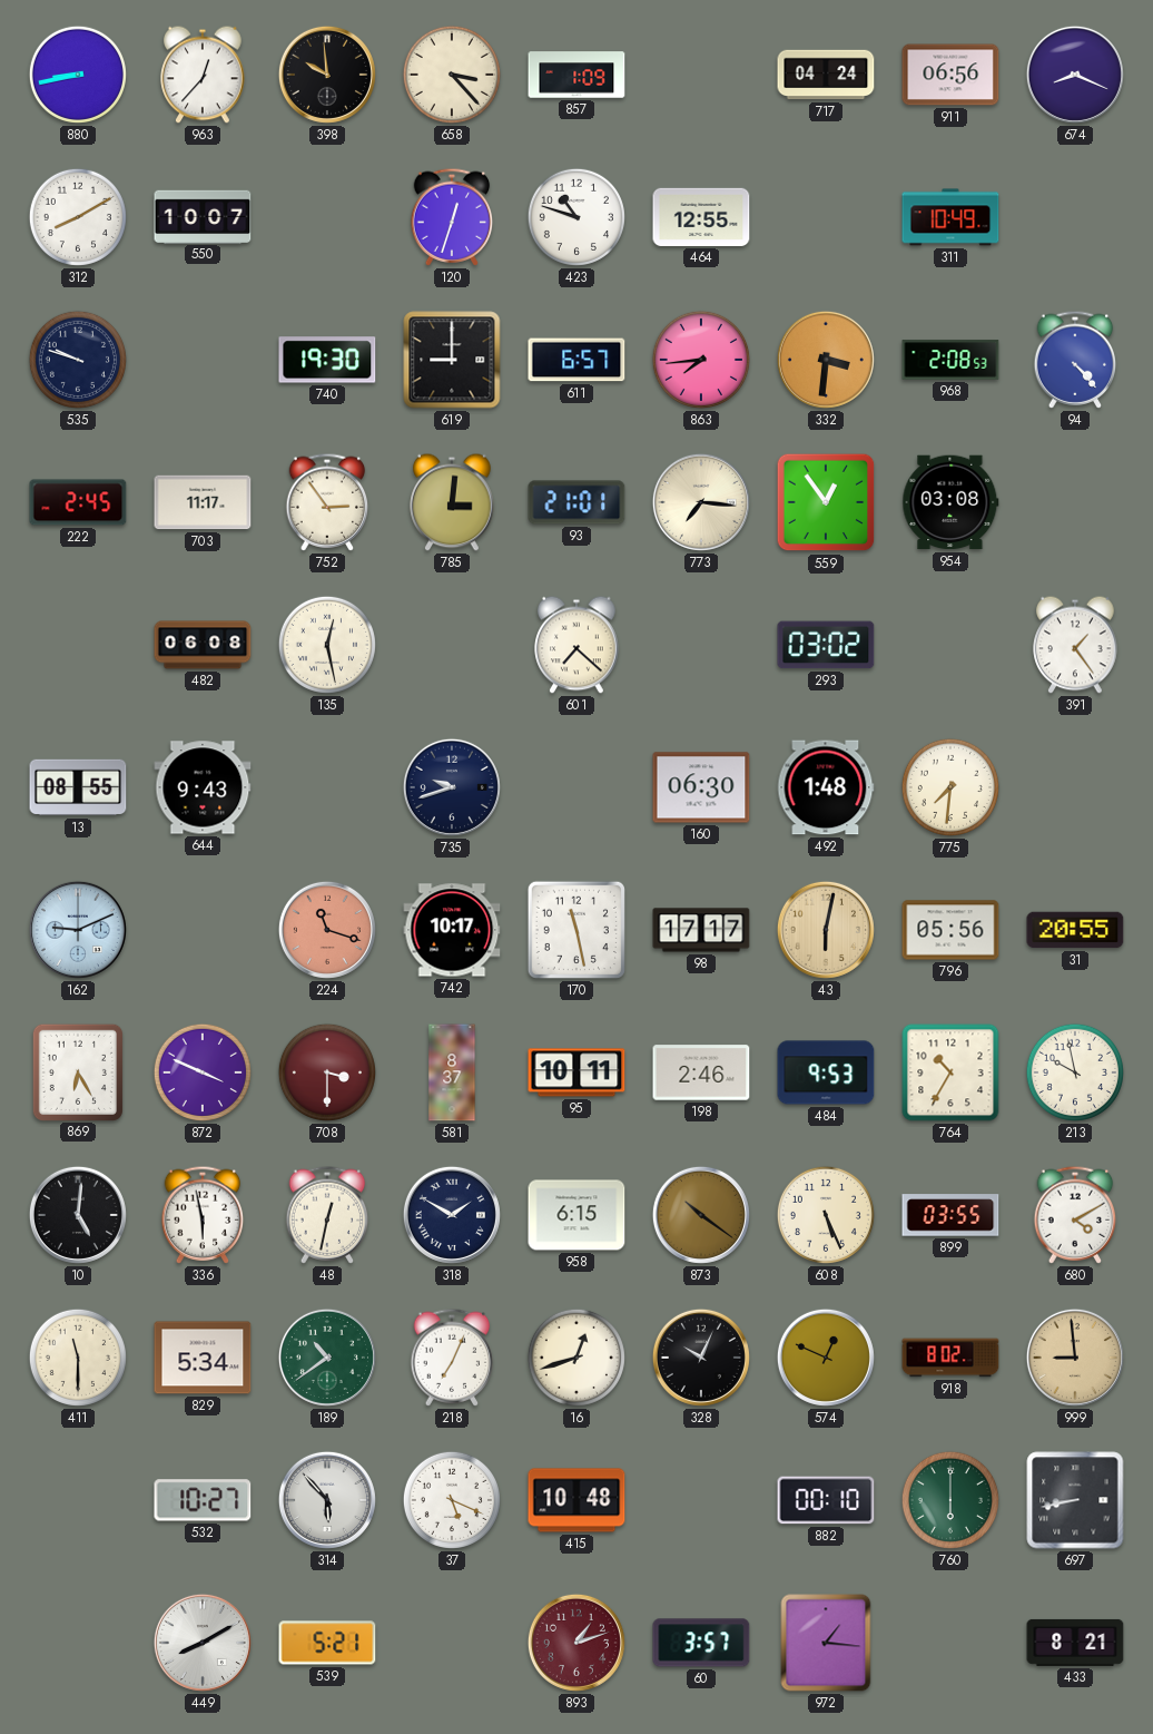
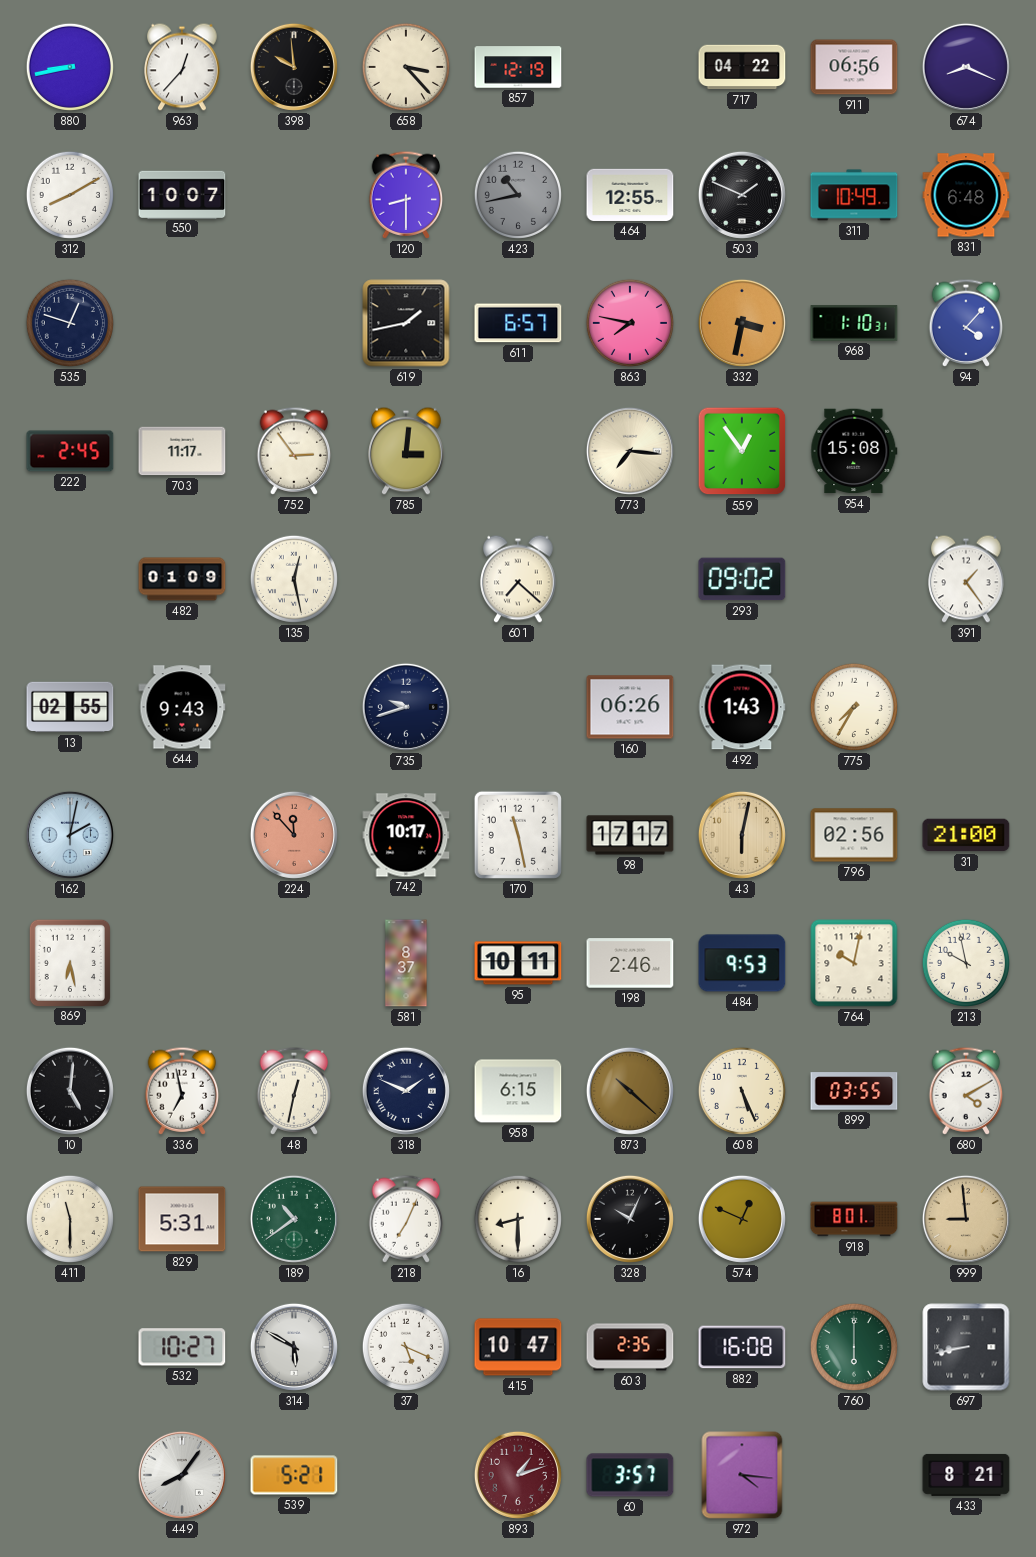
857: 1:09 -> 12:19 (518, 67)
717: 04:24 -> 04:22 (742, 67)
120: 12:33 -> 8:30 (406, 195)
423: 10:48 -> 10:43 (518, 195)
423 dial: white -> grey (518, 195)
503: none -> 1:49 (742, 195)
831: none -> 6:48 (966, 195)
535: 9:48 -> 12:48 (70, 323)
740: 19:30 -> none (327, 360)
619: 9:00 -> 1:43 (406, 323)
863: 7:44 -> 7:47 (630, 323)
332: 3:31 -> 3:32 (742, 323)
968: 2:08 -> 1:10 (854, 323)
94: 4:23 -> 4:07 (966, 323)
93: 21:01 -> none (576, 502)
954: 03:08 -> 15:08 (854, 451)
482: 06:08 -> 01:09 (182, 579)
293: 03:02 -> 09:02 (742, 579)
13: 08:55 -> 02:55 (70, 707)
160: 06:30 -> 06:26 (630, 707)
492: 1:48 -> 1:43 (742, 707)
775: 7:31 -> 7:35 (854, 707)
162: 9:11 -> 2:02 (70, 835)
224: 11:18 -> 11:53 (294, 835)
796: 05:56 -> 02:56 (854, 835)
31: 20:55 -> 21:00 (966, 835)
869: 6:25 -> 6:28 (69, 962)
872: 3:49 -> none (203, 1072)
708: 3:30 -> none (327, 1072)
764: 10:35 -> 10:02 (854, 963)
336: 5:58 -> 6:58 (182, 1091)
318: 1:50 -> 1:49 (406, 1091)
873: 10:21 -> 10:22 (630, 1091)
829: 5:34 -> 5:31 (182, 1219)
16: 12:42 -> 8:30 (518, 1219)
918: 8:02 -> 8:01 (854, 1219)
314: 5:53 -> 5:50 (294, 1347)
415: 10:48 -> 10:47 (518, 1347)
603: none -> 2:35 (630, 1347)
882: 00:10 -> 16:08 (742, 1347)
449: 8:10 -> 8:06 (182, 1475)
972: 1:16 -> 4:16 (742, 1475)
